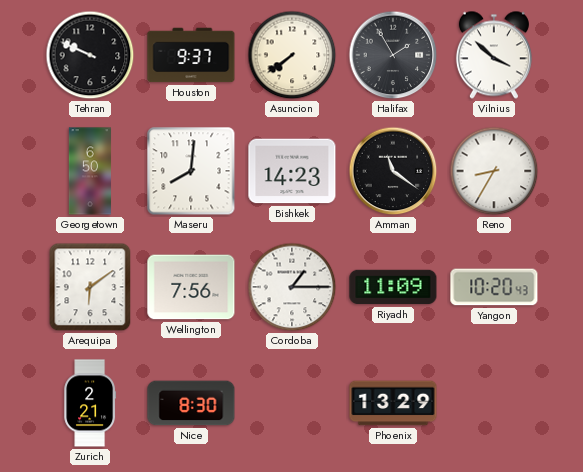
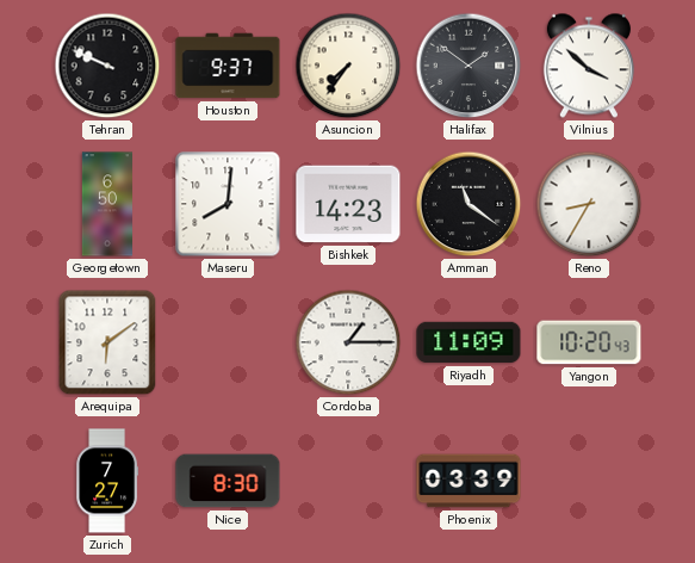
Asuncion: 7:39 -> 7:36 (348, 66)
Halifax: 1:55 -> 1:51 (468, 66)
Wellington: 7:56 -> none (191, 287)
Zurich: 2:21 -> 7:27 (107, 481)
Phoenix: 13:29 -> 03:39 (468, 481)
